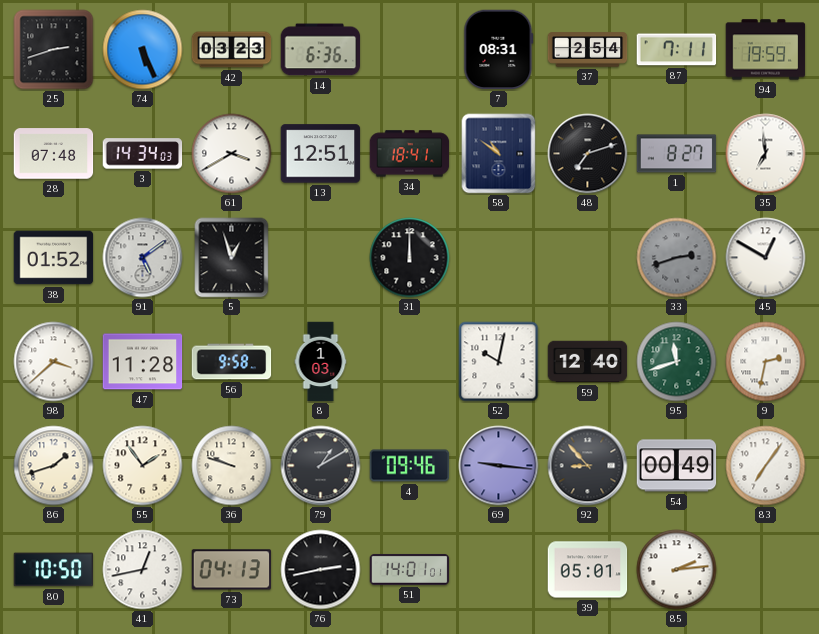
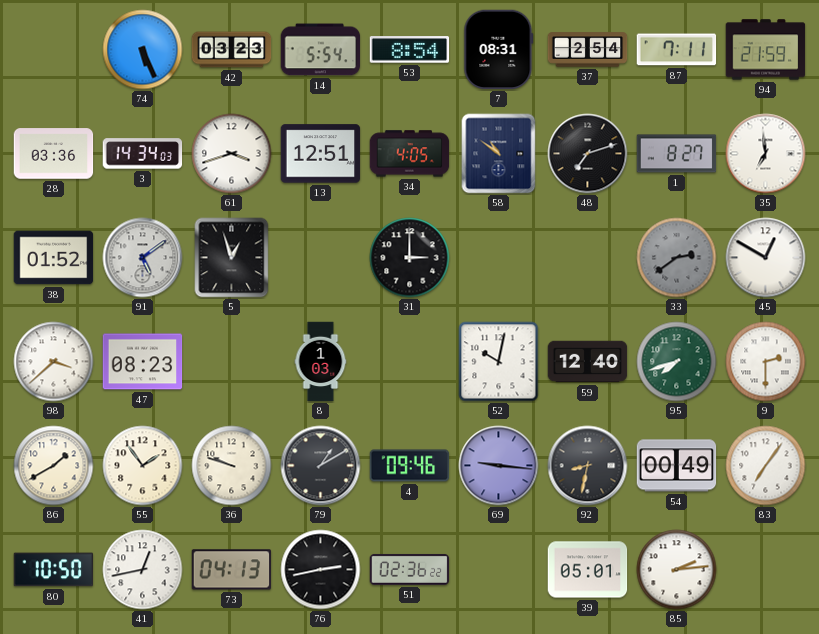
25: 2:42 -> none (54, 50)
14: 6:36 -> 5:54 (321, 50)
53: none -> 8:54 (410, 50)
94: 19:59 -> 21:59 (766, 50)
28: 07:48 -> 03:36 (54, 154)
61: 3:40 -> 3:42 (232, 154)
34: 18:41 -> 4:05 (410, 154)
31: 12:00 -> 3:00 (410, 258)
33: 2:42 -> 2:39 (677, 258)
47: 11:28 -> 08:23 (143, 362)
56: 9:58 -> none (232, 362)
95: 11:42 -> 7:42 (677, 362)
9: 2:32 -> 2:30 (766, 362)
86: 1:42 -> 1:40 (54, 466)
92: 8:53 -> 8:32 (588, 466)
51: 14:01 -> 02:36 (410, 569)
